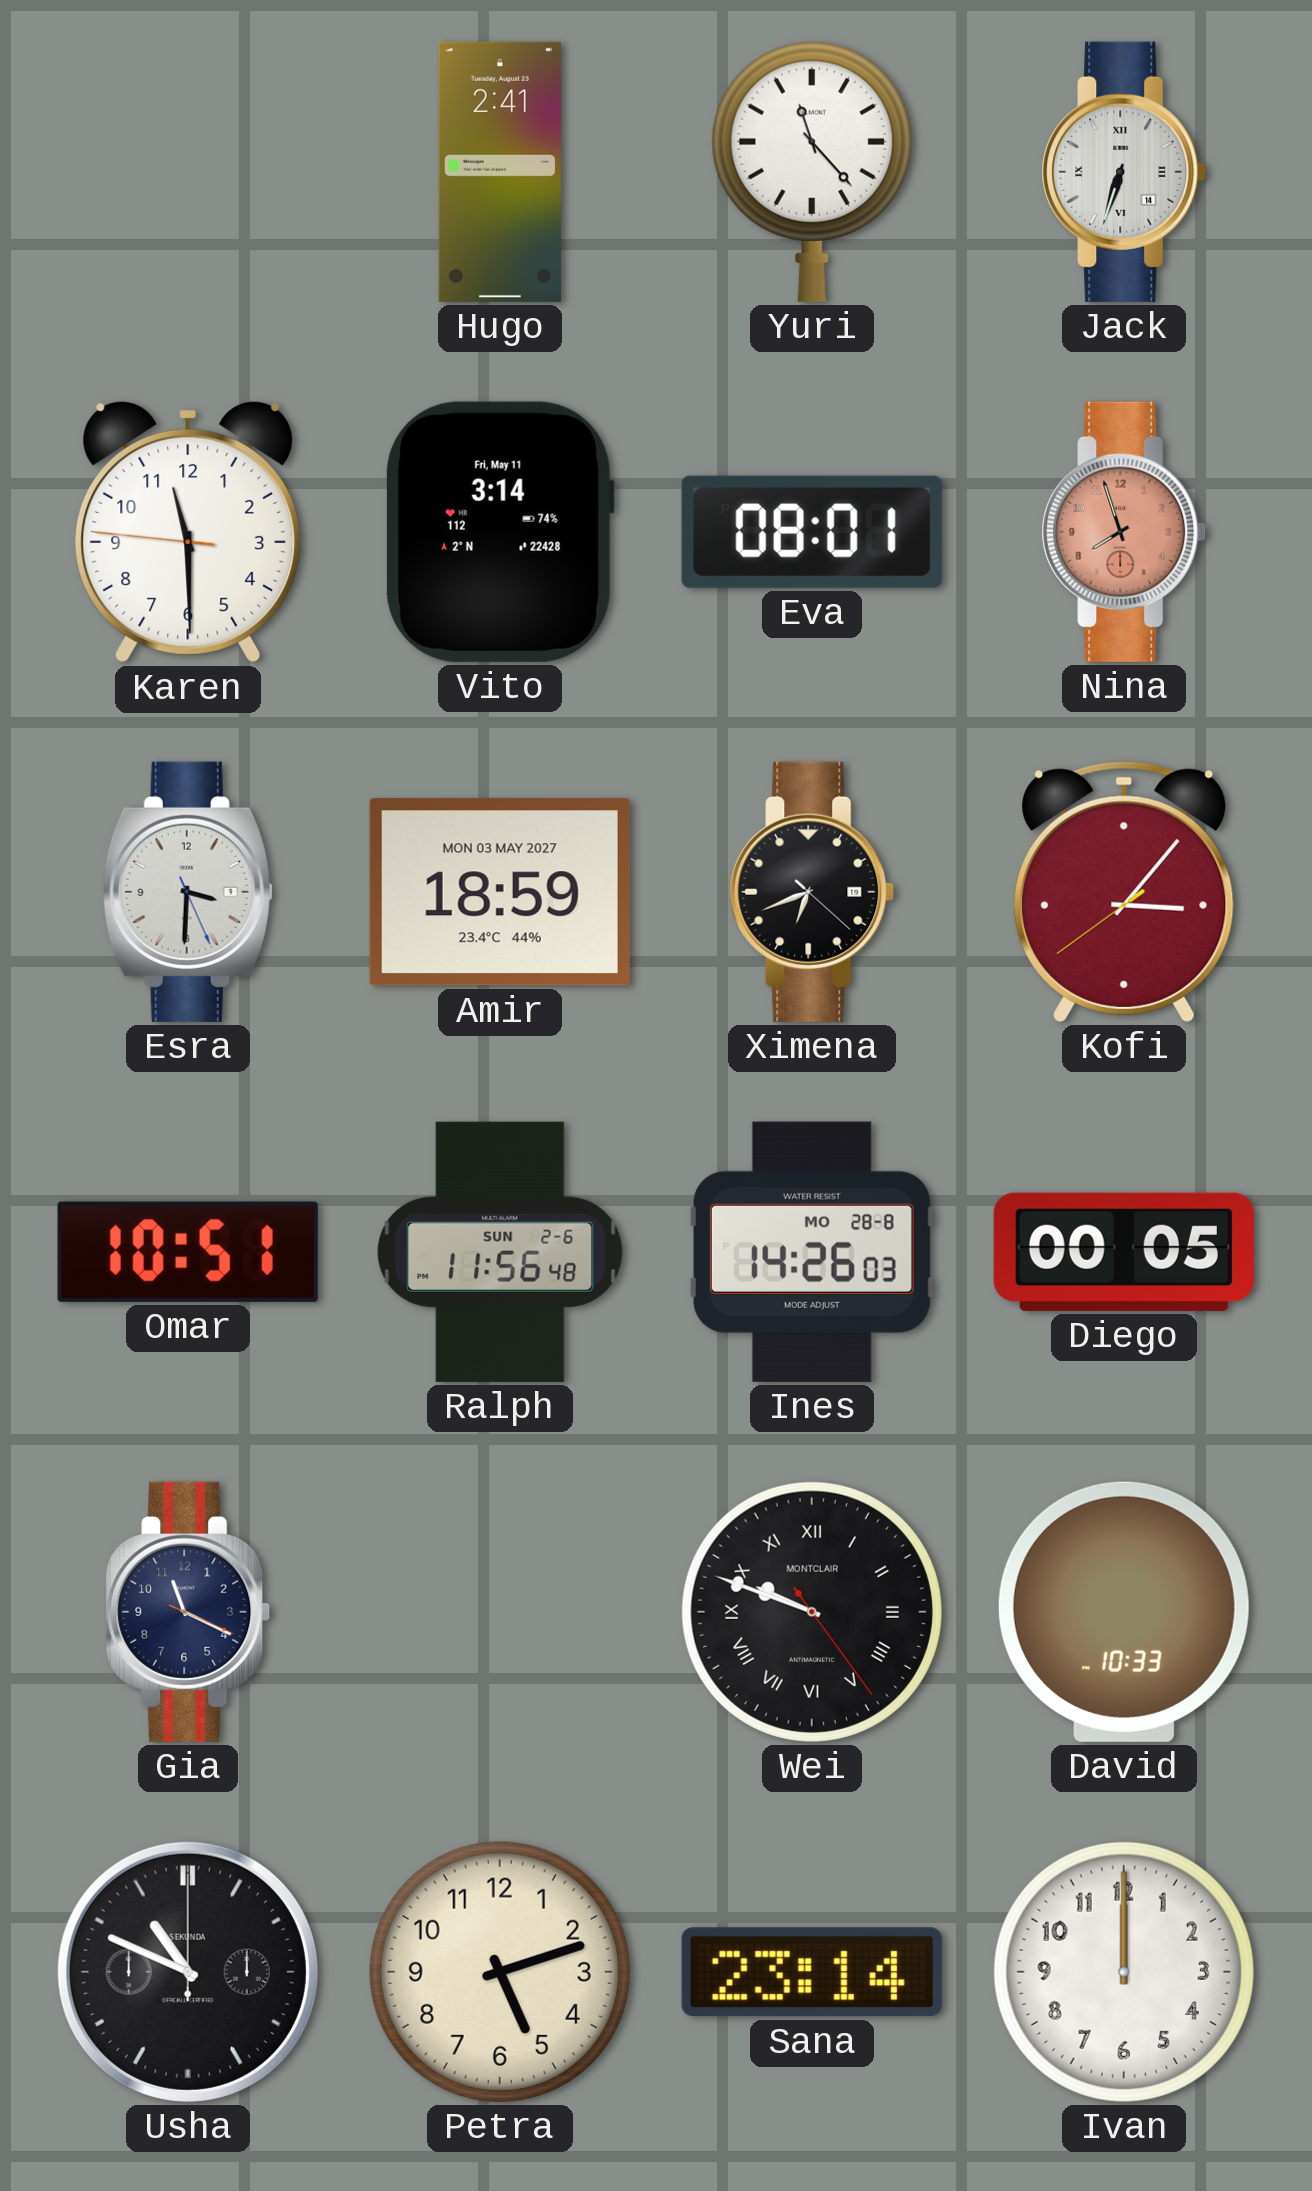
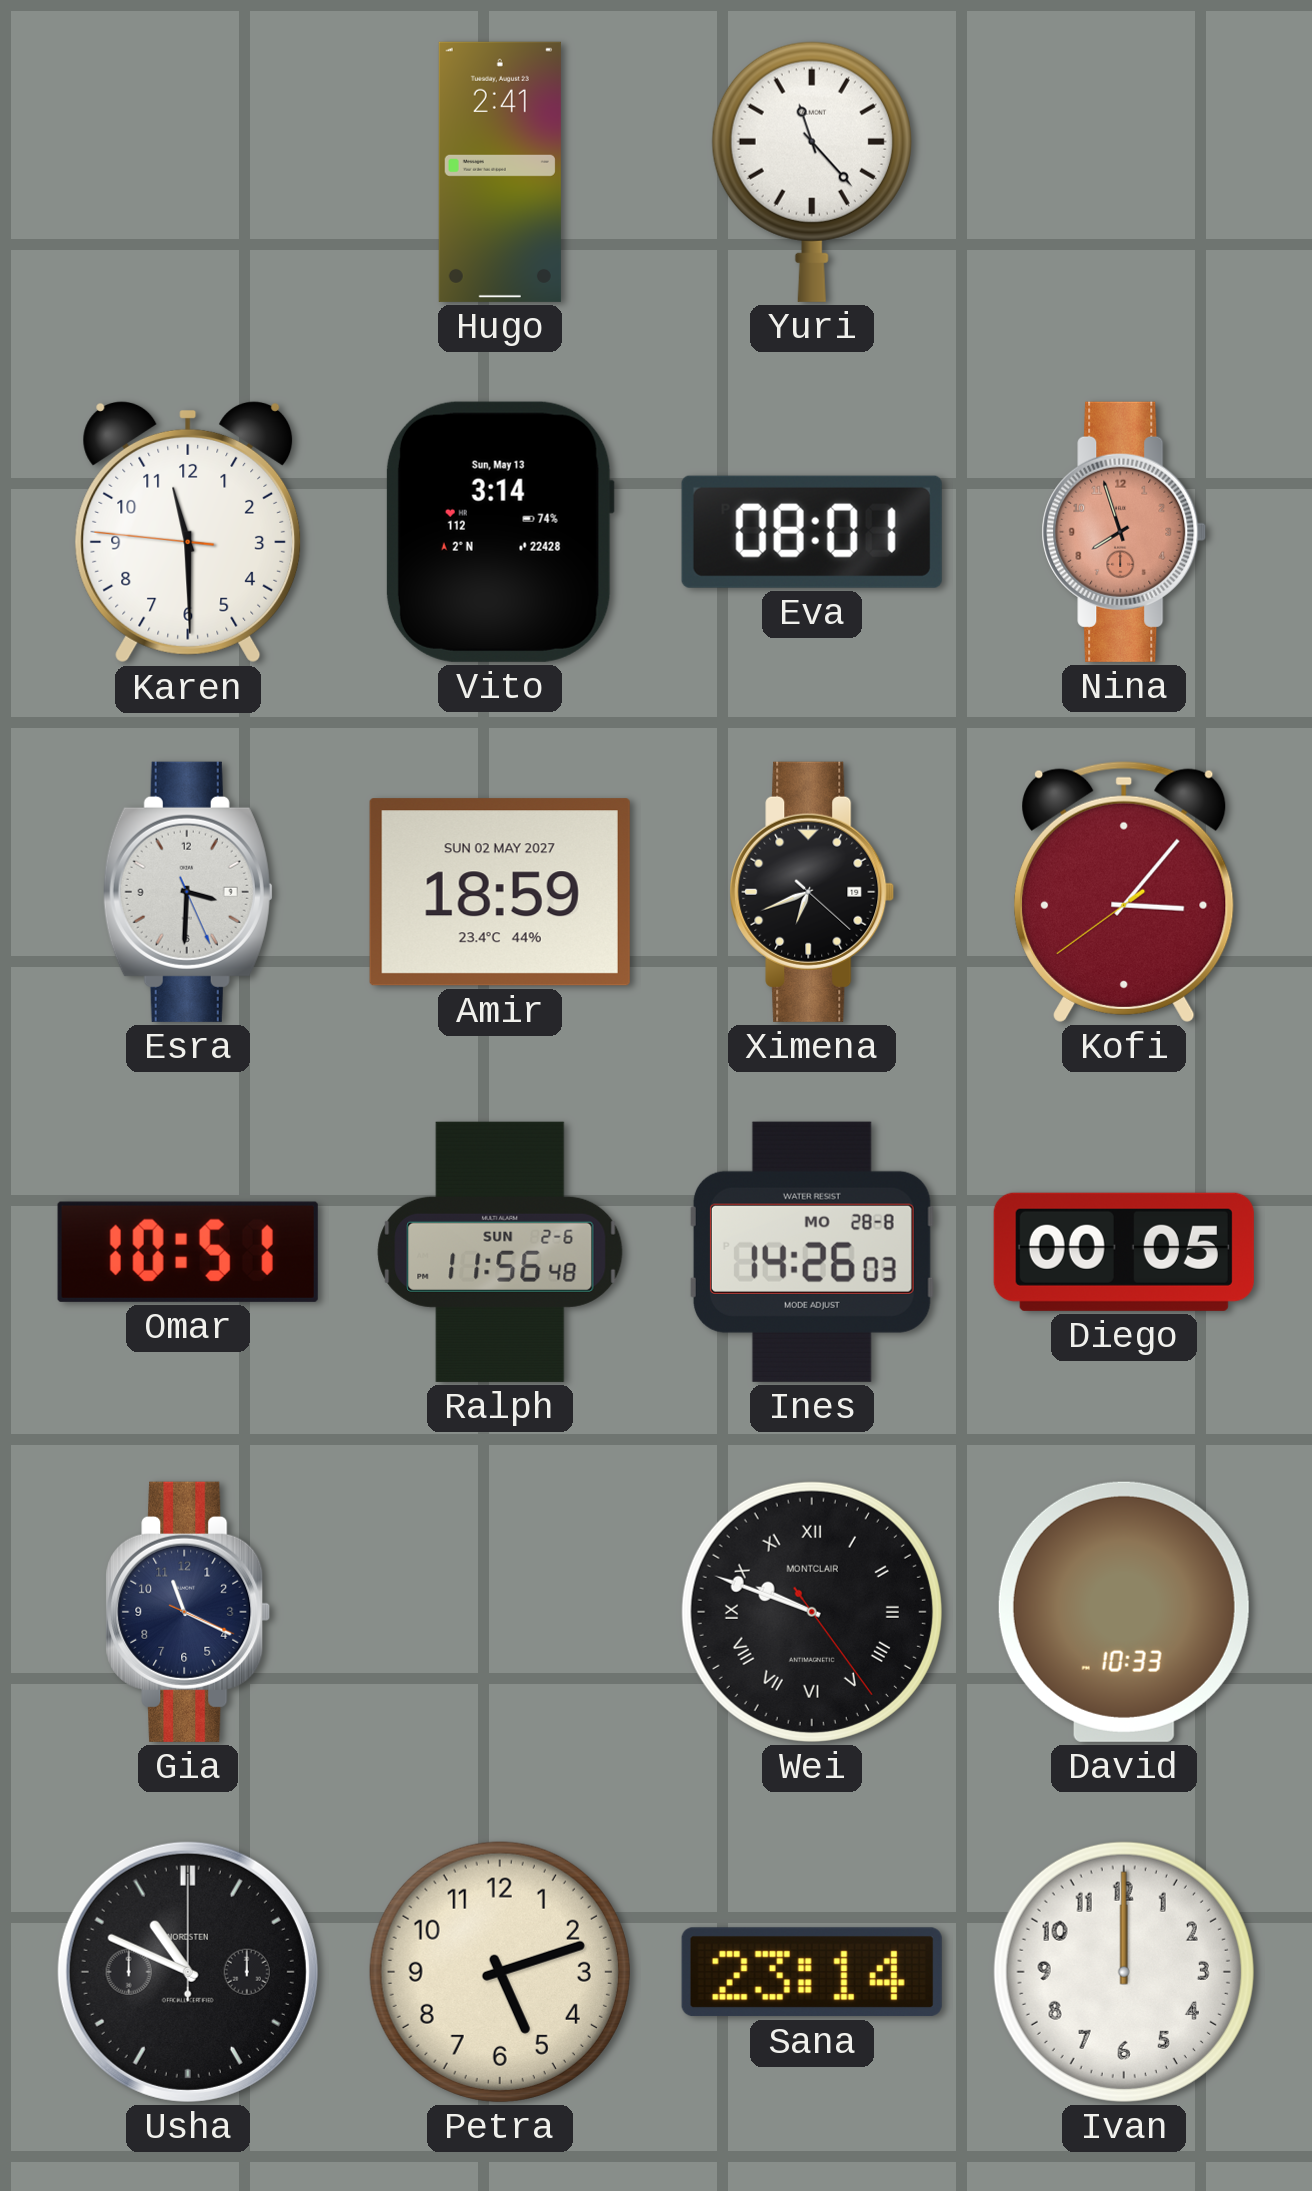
Jack: 6:33 -> none (1124, 172)
Vito date: Fri, May 11 -> Sun, May 13 (500, 532)
Amir date: MON 03 MAY 2027 -> SUN 02 MAY 2027 (500, 892)
Usha brand: SEKUNDA -> NORDSTEN (188, 1972)
